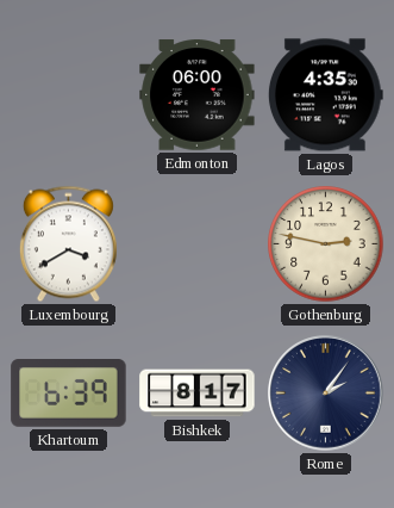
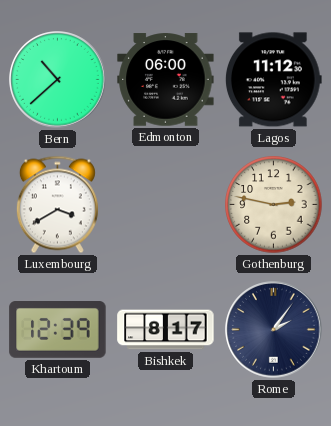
Bern: none -> 10:38 (58, 80)
Lagos: 4:35 -> 11:12 (273, 80)
Khartoum: 6:39 -> 12:39 (58, 330)
